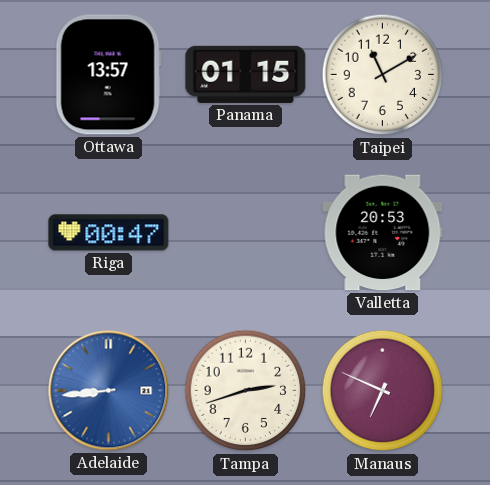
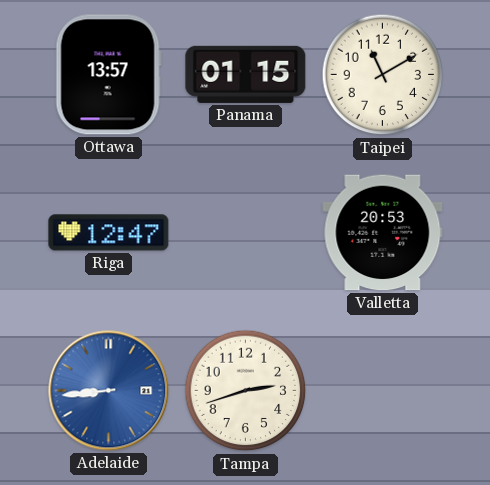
Riga: 00:47 -> 12:47 (109, 233)
Manaus: 6:49 -> none (383, 391)
